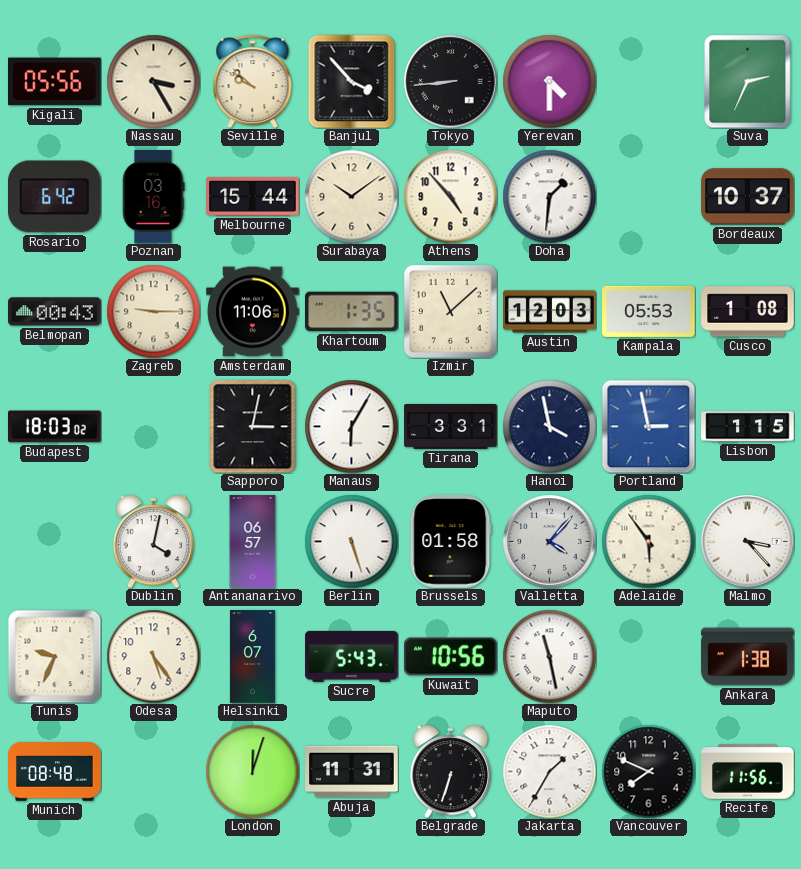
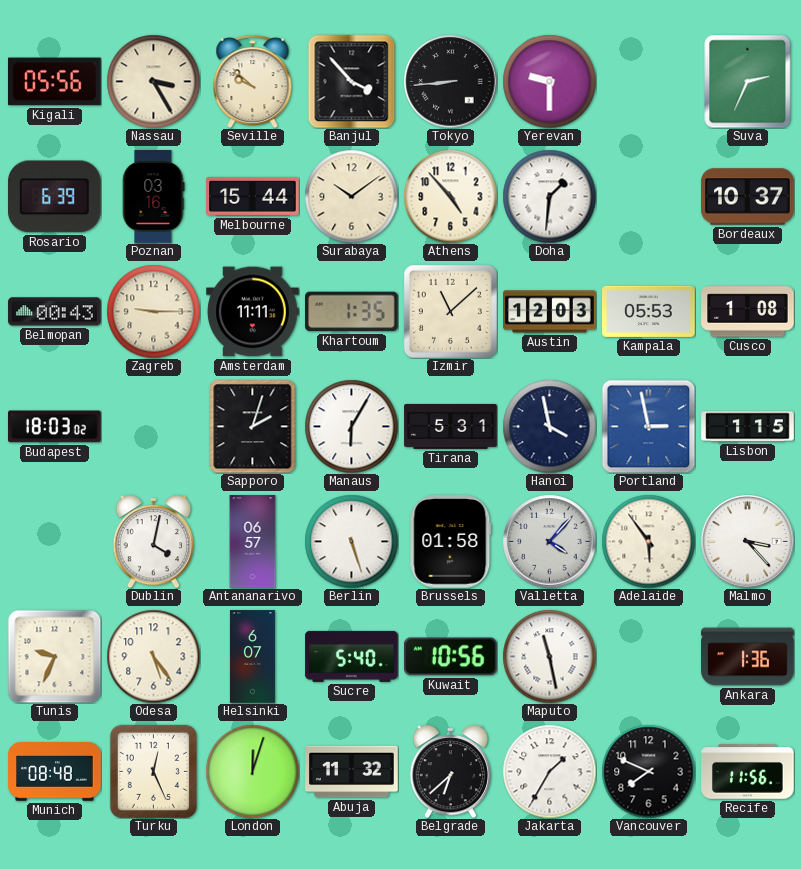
Yerevan: 4:30 -> 9:30 (549, 81)
Rosario: 6:42 -> 6:39 (55, 197)
Amsterdam: 11:06 -> 11:11 (253, 312)
Sapporo: 3:02 -> 2:03 (253, 426)
Tirana: 3:31 -> 5:31 (451, 426)
Sucre: 5:43 -> 5:40 (352, 656)
Ankara: 1:38 -> 1:36 (748, 657)
Turku: none -> 12:26 (153, 771)
Abuja: 11:31 -> 11:32 (352, 772)
Belgrade: 6:33 -> 6:38 (451, 771)
